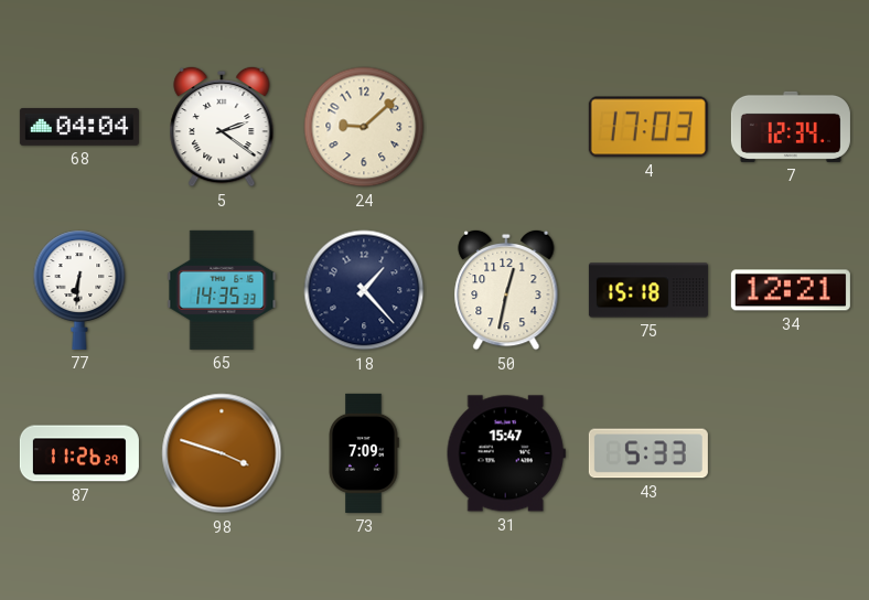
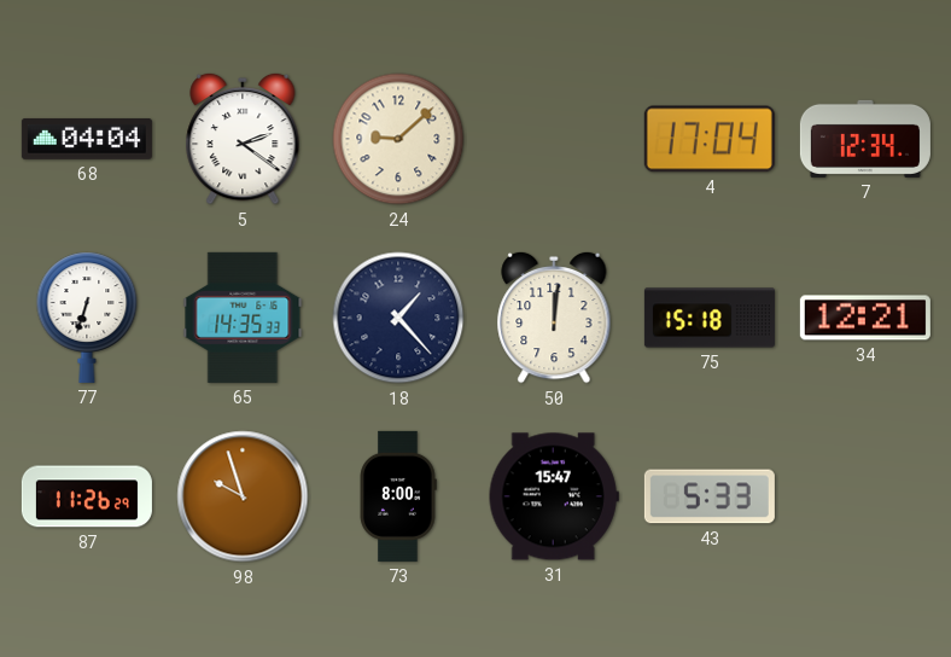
4: 17:03 -> 17:04 (710, 139)
77: 6:31 -> 6:33 (87, 318)
50: 12:32 -> 12:01 (554, 318)
98: 3:48 -> 9:57 (243, 496)
73: 7:09 -> 8:00 (398, 496)
